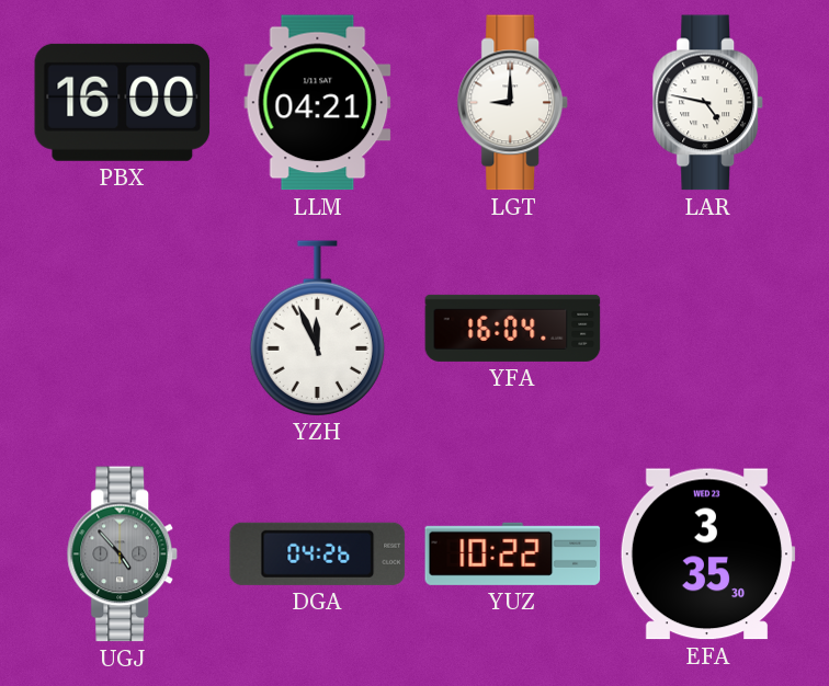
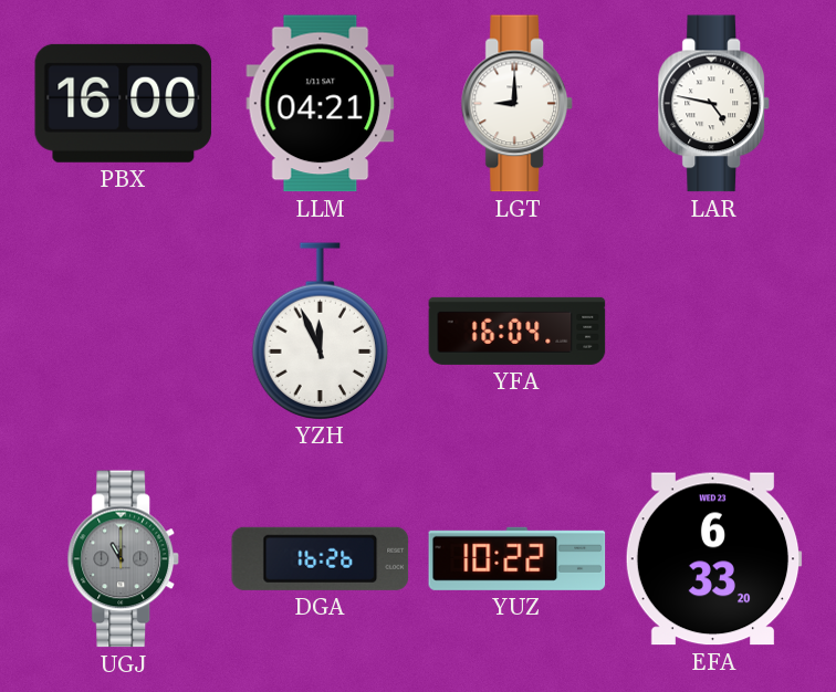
UGJ: 4:53 -> 11:00 (123, 559)
DGA: 04:26 -> 16:26 (321, 558)
EFA: 3:35 -> 6:33 (713, 559)
